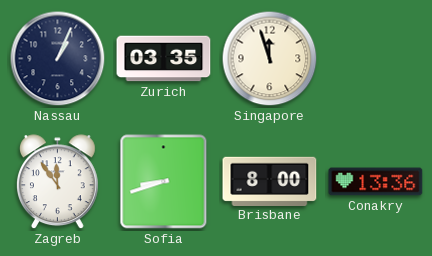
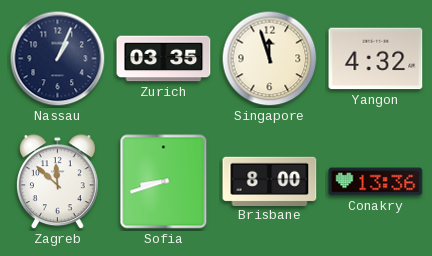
Yangon: none -> 4:32 (376, 59)
Zagreb: 11:54 -> 11:52 (57, 182)
